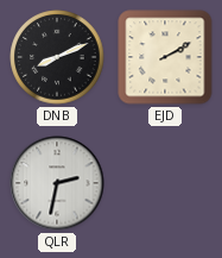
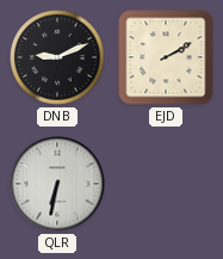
DNB: 8:11 -> 9:11 (57, 57)
QLR: 2:32 -> 6:32 (57, 184)
